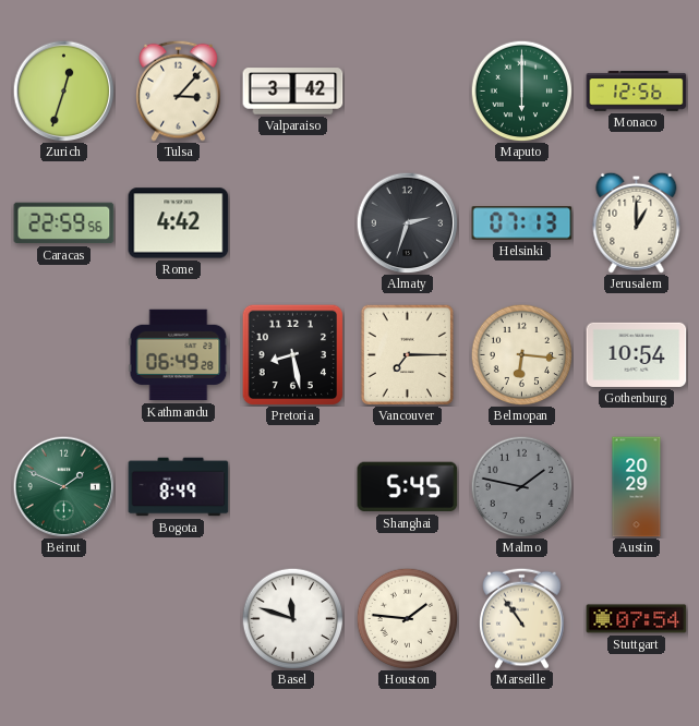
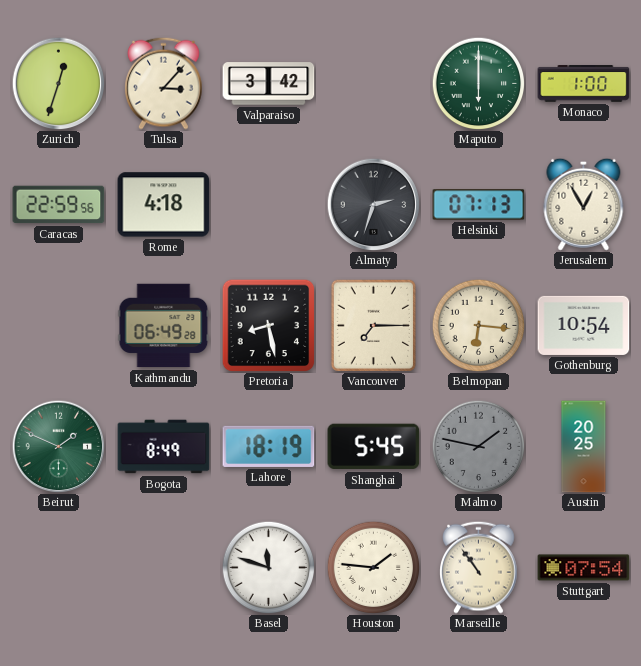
Monaco: 12:56 -> 1:00 (584, 84)
Rome: 4:42 -> 4:18 (164, 205)
Jerusalem: 1:00 -> 12:55 (584, 204)
Lahore: none -> 18:19 (269, 446)
Austin: 20:29 -> 20:25 (584, 447)
